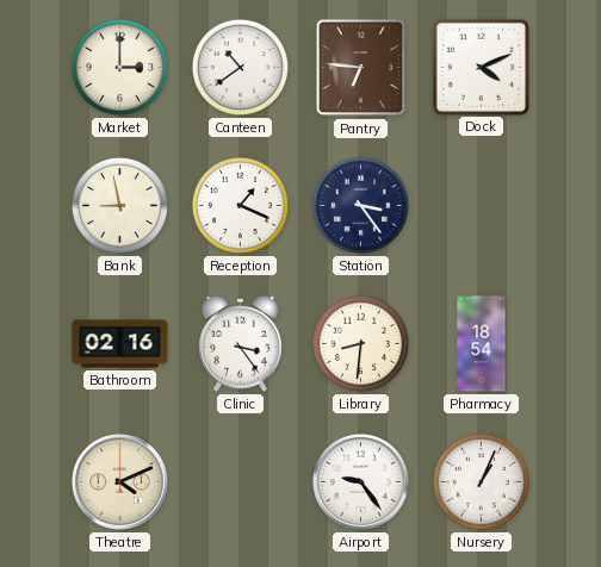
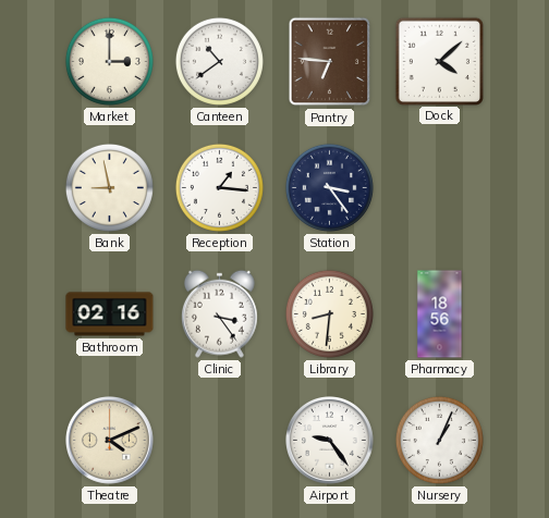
Dock: 4:11 -> 4:08 (439, 61)
Reception: 1:19 -> 1:16 (219, 187)
Pharmacy: 18:54 -> 18:56 (440, 314)
